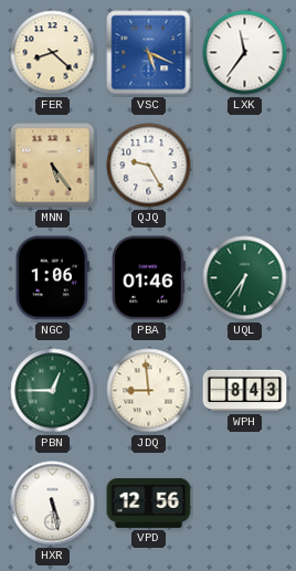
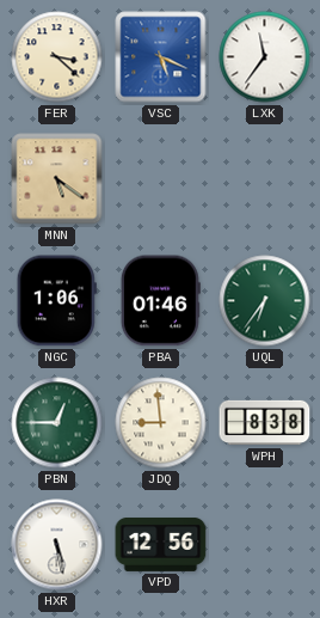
FER: 8:22 -> 3:22 (57, 57)
MNN: 5:24 -> 5:21 (57, 179)
QJQ: 9:25 -> none (149, 166)
WPH: 8:43 -> 8:38 (265, 423)
